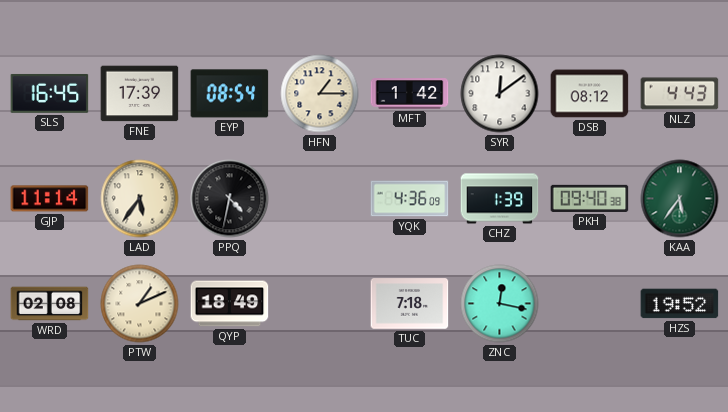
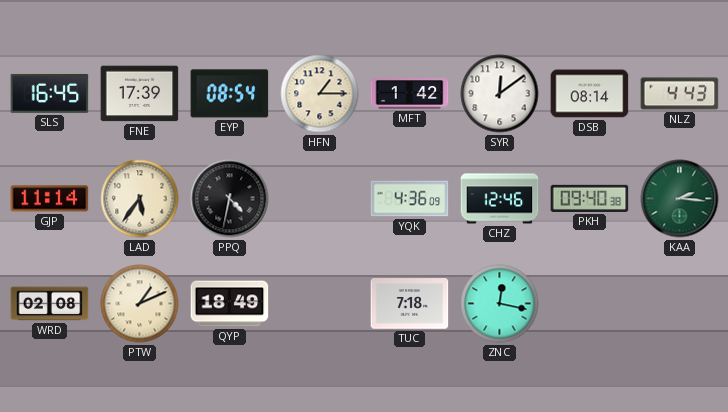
DSB: 08:12 -> 08:14 (590, 94)
CHZ: 1:39 -> 12:46 (500, 199)
KAA: 5:36 -> 2:16 (680, 199)
HZS: 19:52 -> none (680, 304)
